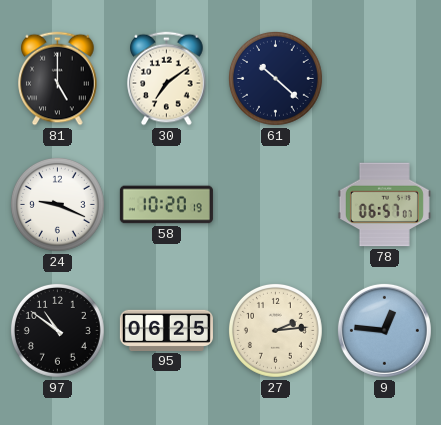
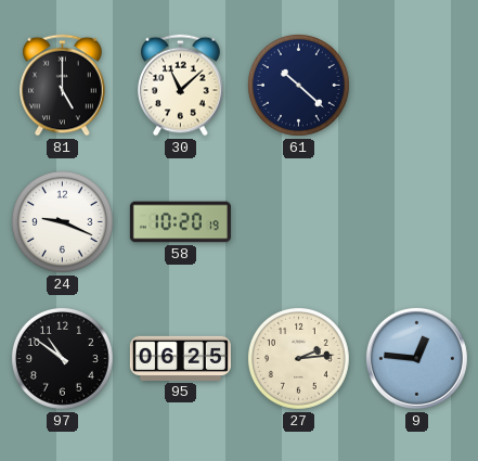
30: 7:09 -> 11:08 (181, 86)
78: 06:57 -> none (384, 205)
